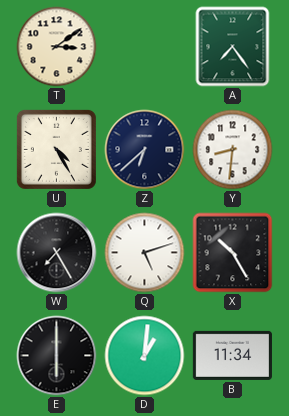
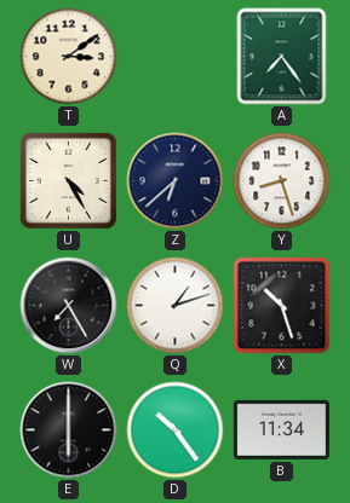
Y: 8:31 -> 8:27 (282, 181)
Q: 5:12 -> 1:12 (176, 306)
X: 10:25 -> 10:27 (282, 306)
D: 1:01 -> 10:24 (176, 430)
